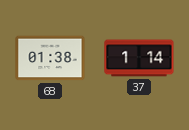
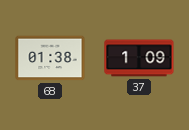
37: 1:14 -> 1:09 (139, 58)
